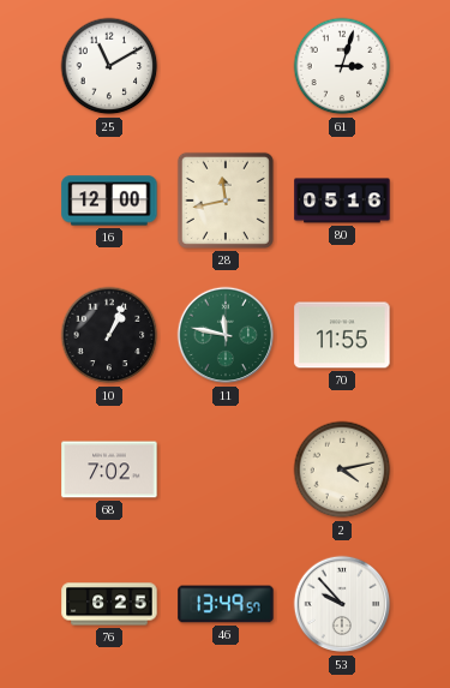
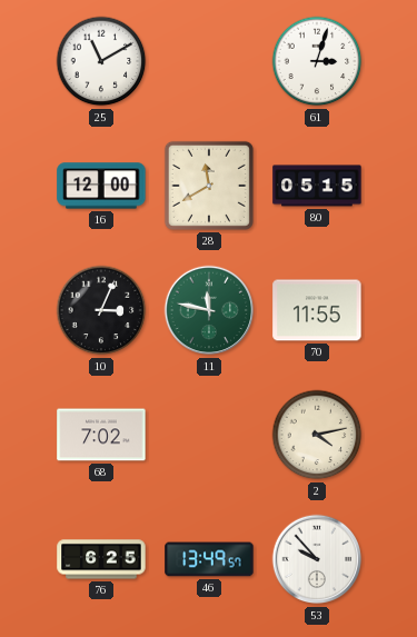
28: 11:43 -> 11:40 (209, 186)
80: 05:16 -> 05:15 (317, 186)
10: 1:04 -> 3:04 (101, 310)
